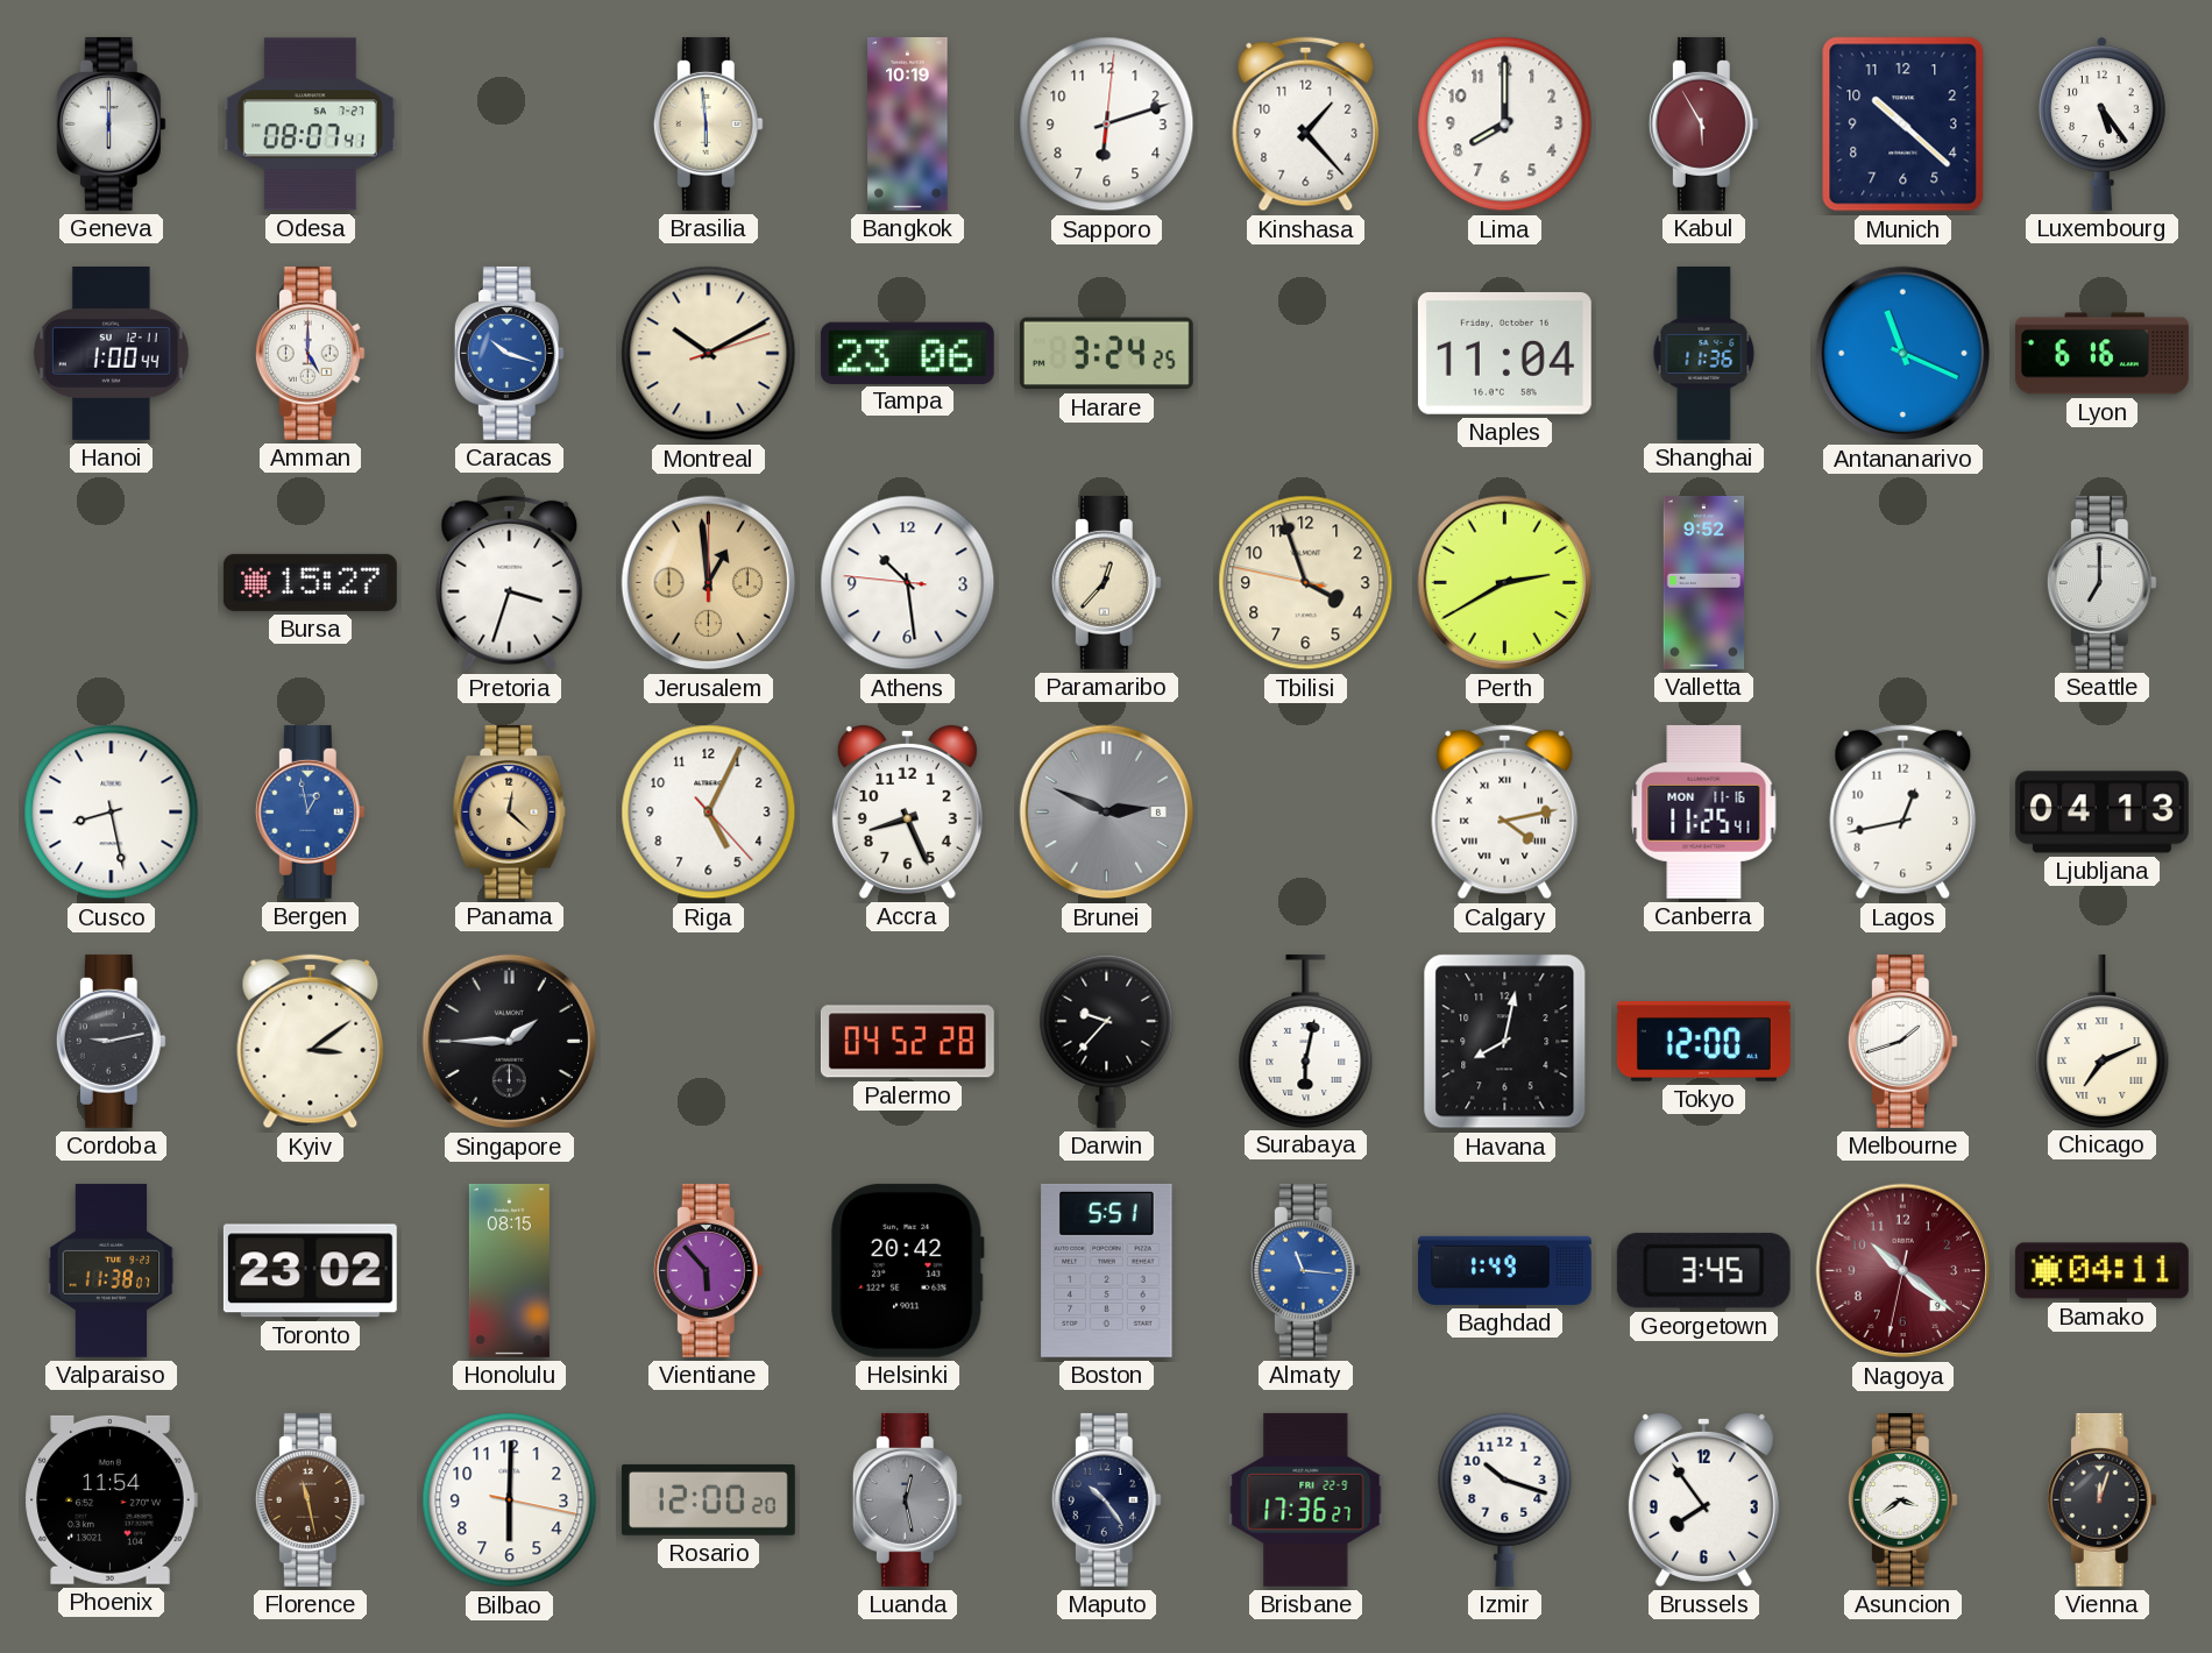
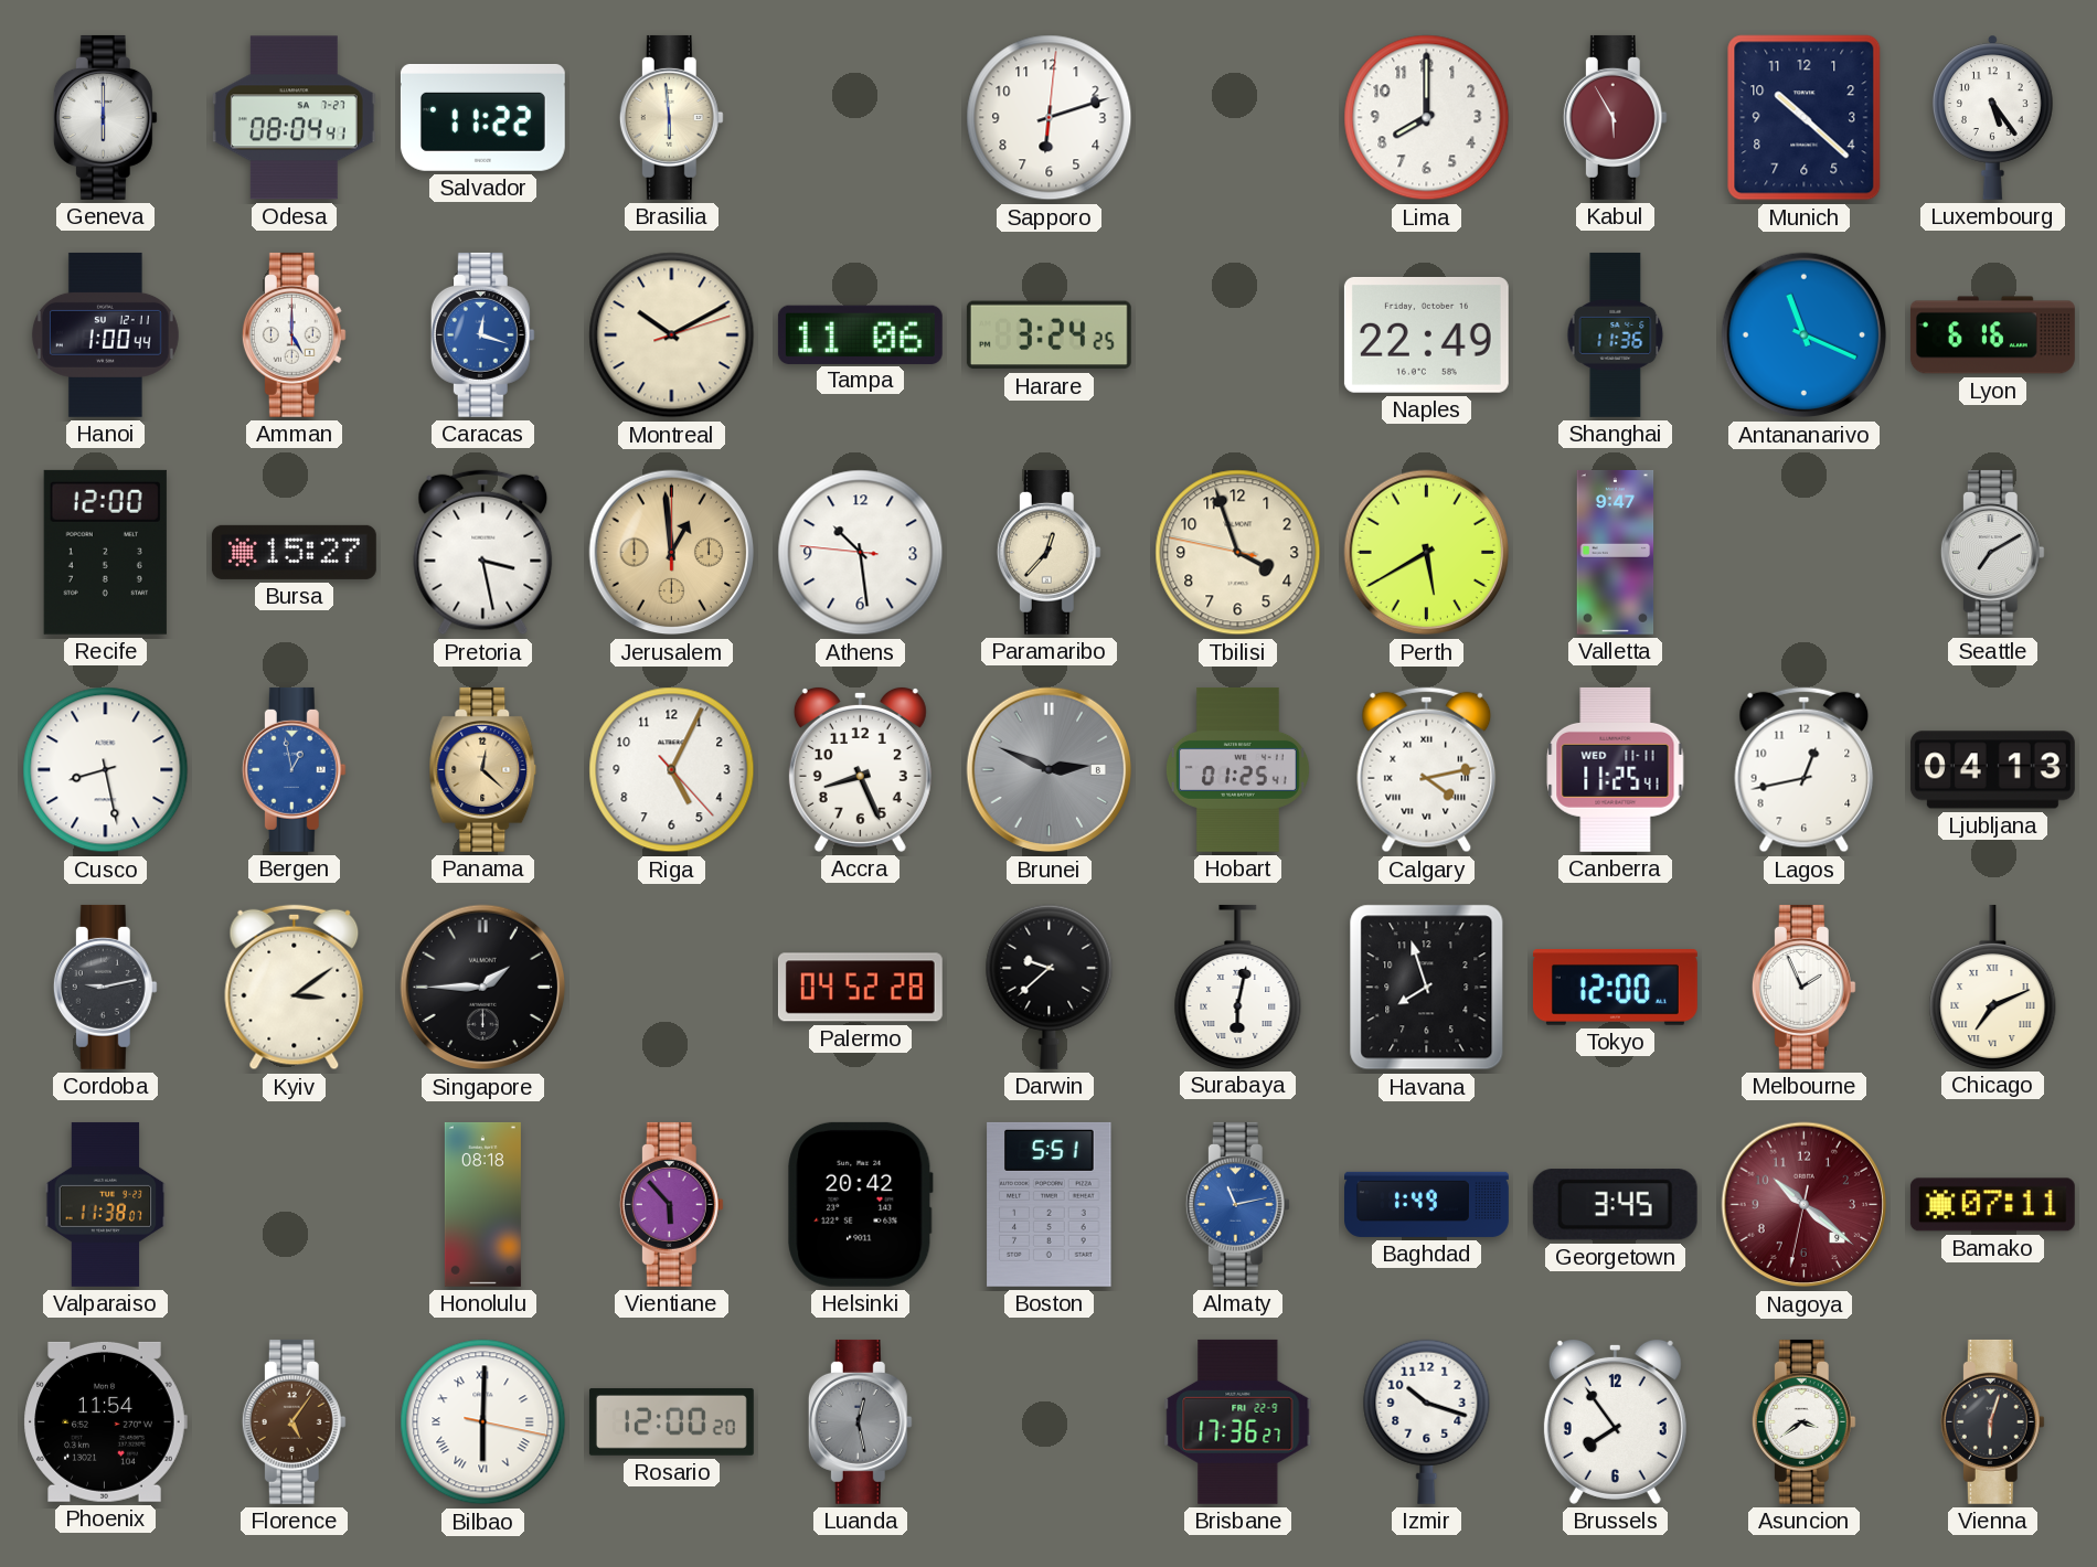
Odesa: 08:07 -> 08:04 (294, 118)
Salvador: none -> 11:22 (482, 117)
Bangkok: 10:19 -> none (908, 123)
Kinshasa: 1:23 -> none (1306, 125)
Caracas: 10:18 -> 12:18 (482, 334)
Tampa: 23:06 -> 11:06 (860, 334)
Naples: 11:04 -> 22:49 (1426, 334)
Recife: none -> 12:00 (105, 552)
Pretoria: 3:33 -> 3:28 (483, 553)
Perth: 2:40 -> 5:40 (1427, 553)
Valletta: 9:52 -> 9:47 (1616, 552)
Seattle: 7:00 -> 7:10 (1992, 552)
Hobart: none -> 01:25 (1237, 769)
Canberra date: MON 11-16 -> WED 11-11 (1616, 769)
Darwin: 9:37 -> 9:38 (1050, 987)
Havana: 8:02 -> 7:57 (1427, 988)
Melbourne: 1:42 -> 1:56 (1803, 987)
Toronto: 23:02 -> none (310, 1271)
Honolulu: 08:15 -> 08:18 (482, 1204)
Almaty: 11:16 -> 11:13 (1237, 1204)
Bamako: 04:11 -> 07:11 (1992, 1205)
Florence: 11:28 -> 5:06 (294, 1421)
Bilbao numerals: Arabic -> Roman (483, 1422)
Maputo: 10:24 -> none (1106, 1499)
Vienna: 12:03 -> 6:03 (1992, 1421)
